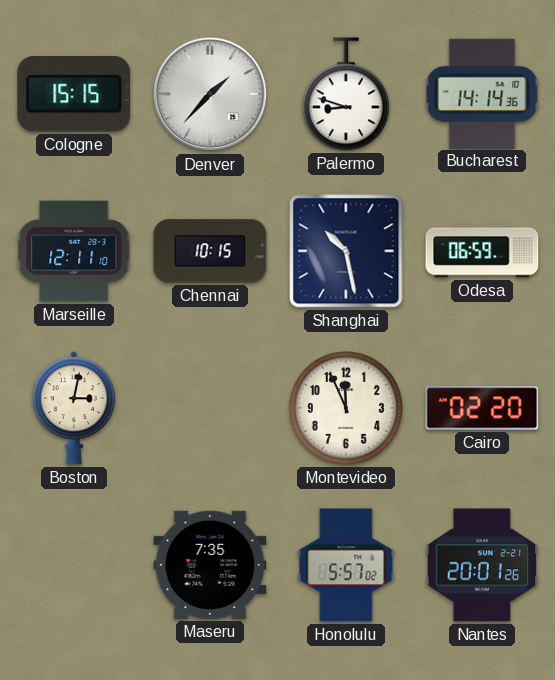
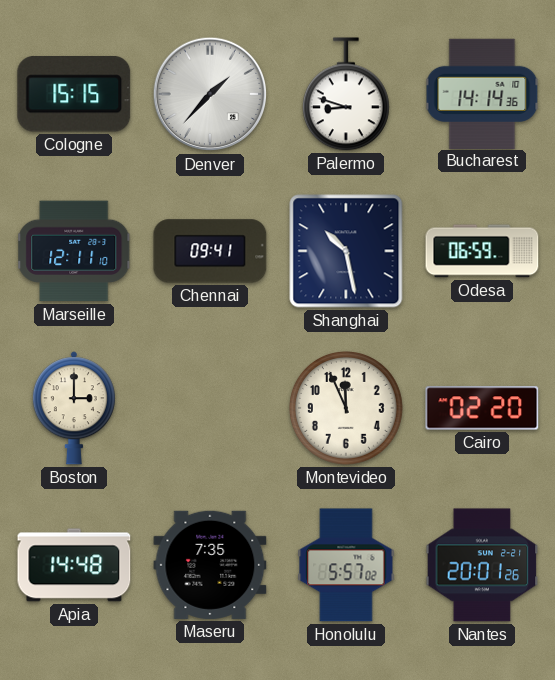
Chennai: 10:15 -> 09:41 (210, 251)
Boston: 3:02 -> 3:00 (74, 408)
Apia: none -> 14:48 (74, 565)
